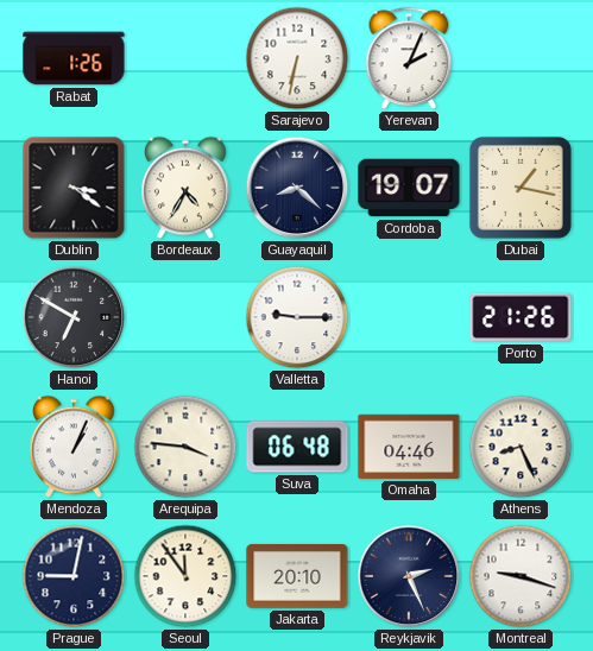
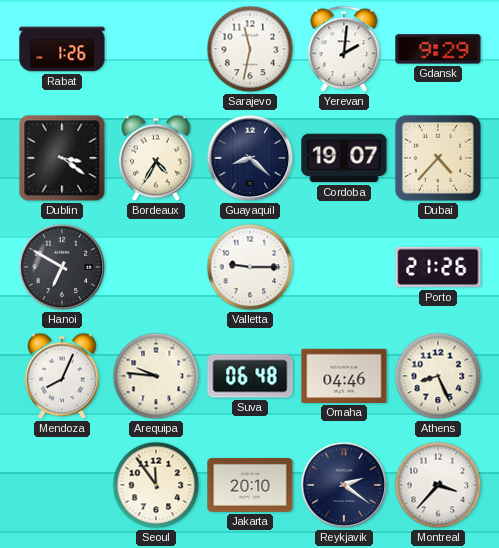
Sarajevo: 6:32 -> 11:32 (250, 49)
Yerevan: 2:04 -> 2:01 (344, 49)
Gdansk: none -> 9:29 (438, 49)
Dubai: 1:17 -> 4:37 (438, 158)
Mendoza: 1:04 -> 8:04 (62, 376)
Arequipa: 3:46 -> 9:46 (156, 376)
Prague: 9:02 -> none (74, 576)
Reykjavik: 2:26 -> 2:21 (344, 485)
Montreal: 9:18 -> 3:37 (438, 485)
